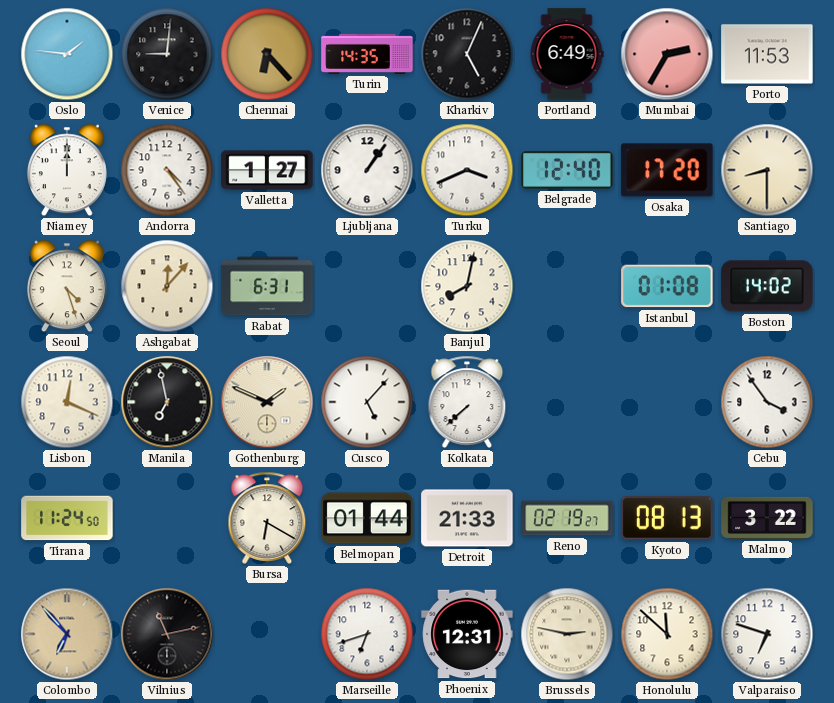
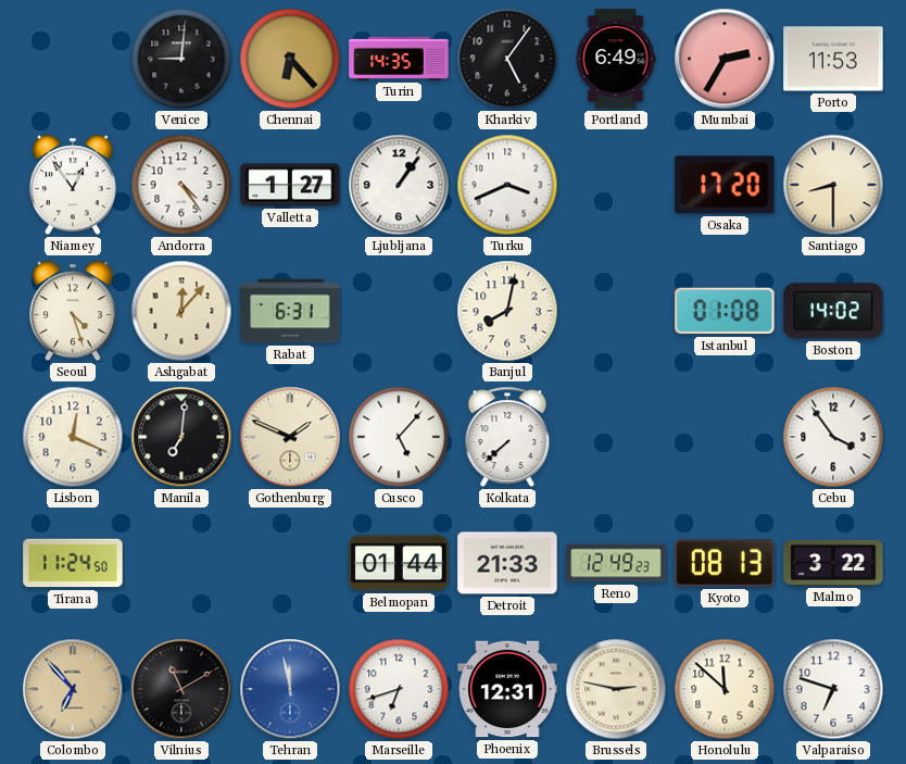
Oslo: 1:46 -> none (67, 54)
Kharkiv: 5:04 -> 5:06 (507, 59)
Niamey: 12:00 -> 12:54 (73, 185)
Belgrade: 12:40 -> none (567, 170)
Manila: 6:58 -> 7:01 (181, 437)
Bursa: 6:20 -> none (267, 518)
Reno: 02:19 -> 12:49 (616, 563)
Vilnius: 11:13 -> 11:10 (181, 689)
Tehran: none -> 11:58 (290, 689)
